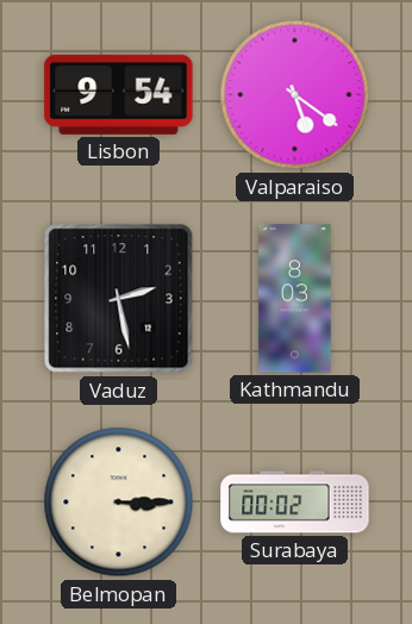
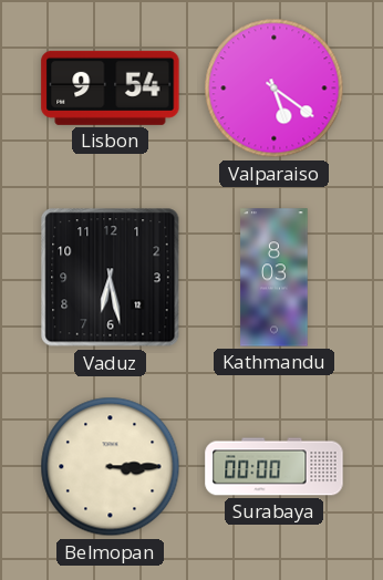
Vaduz: 2:28 -> 6:28 (111, 278)
Surabaya: 00:02 -> 00:00 (275, 467)
